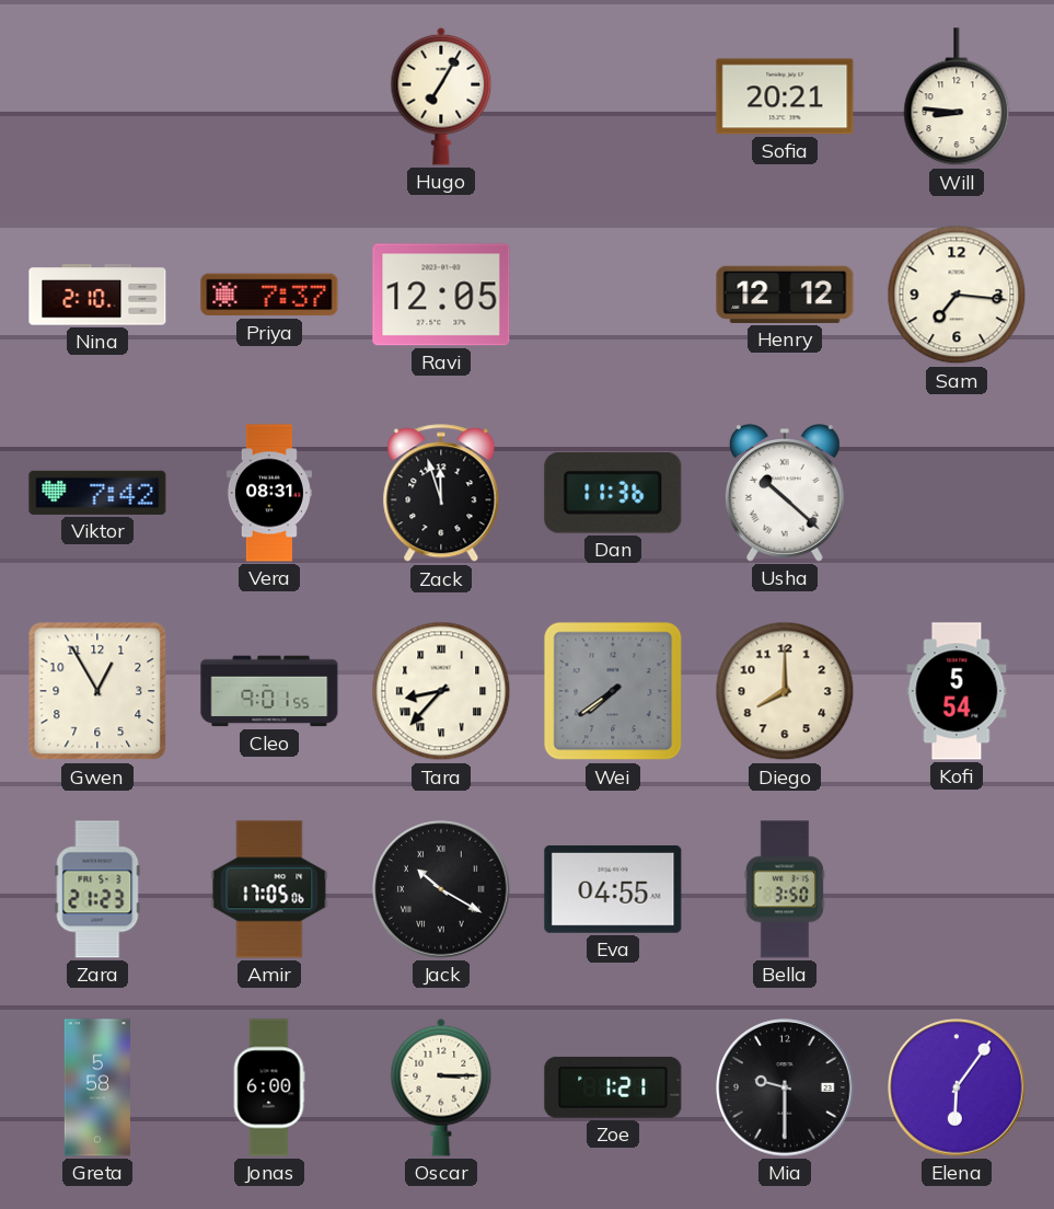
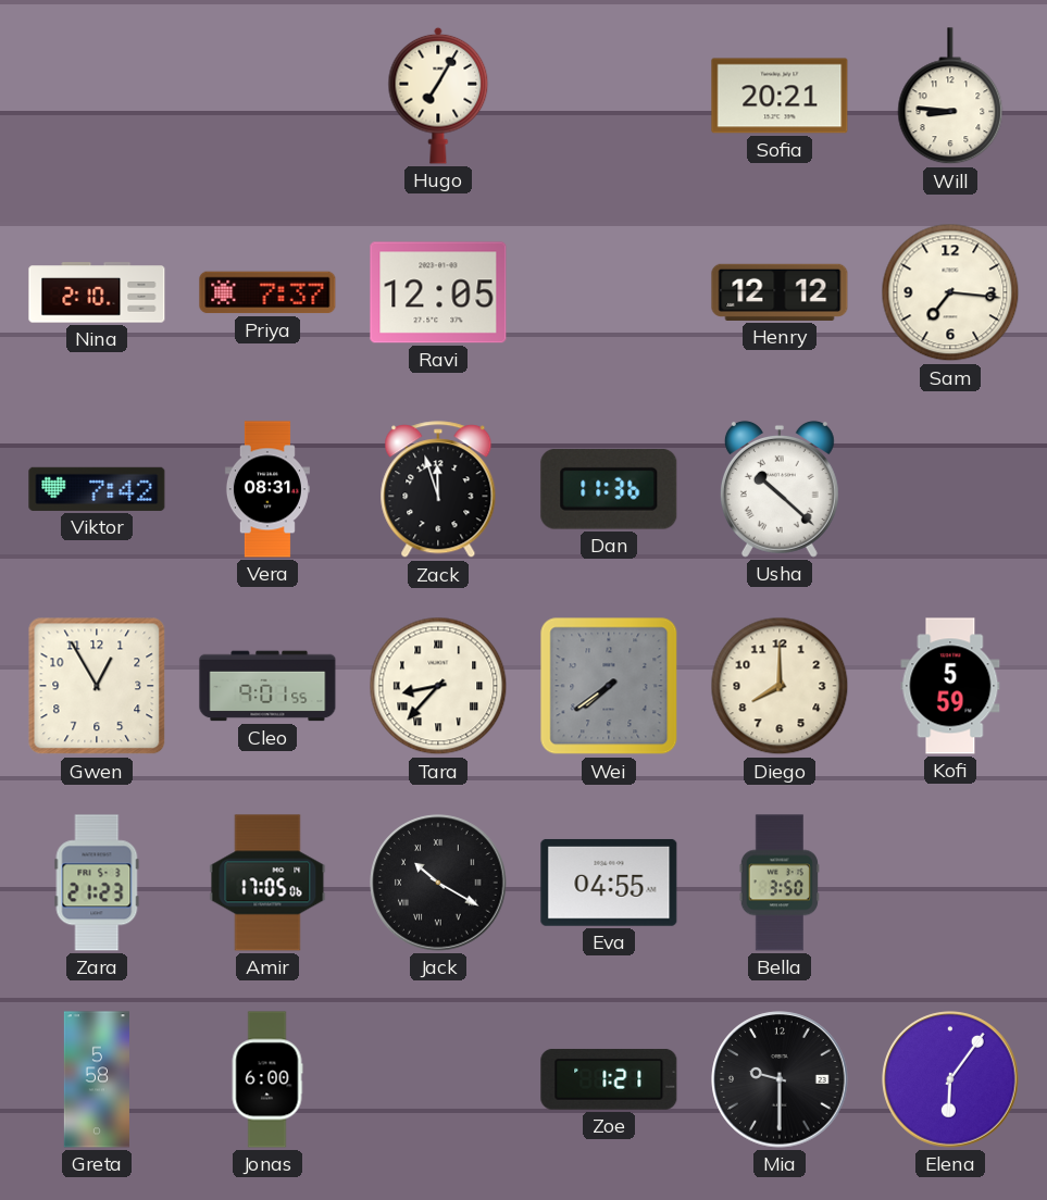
Kofi: 5:54 -> 5:59 (950, 686)
Oscar: 3:15 -> none (441, 1087)
